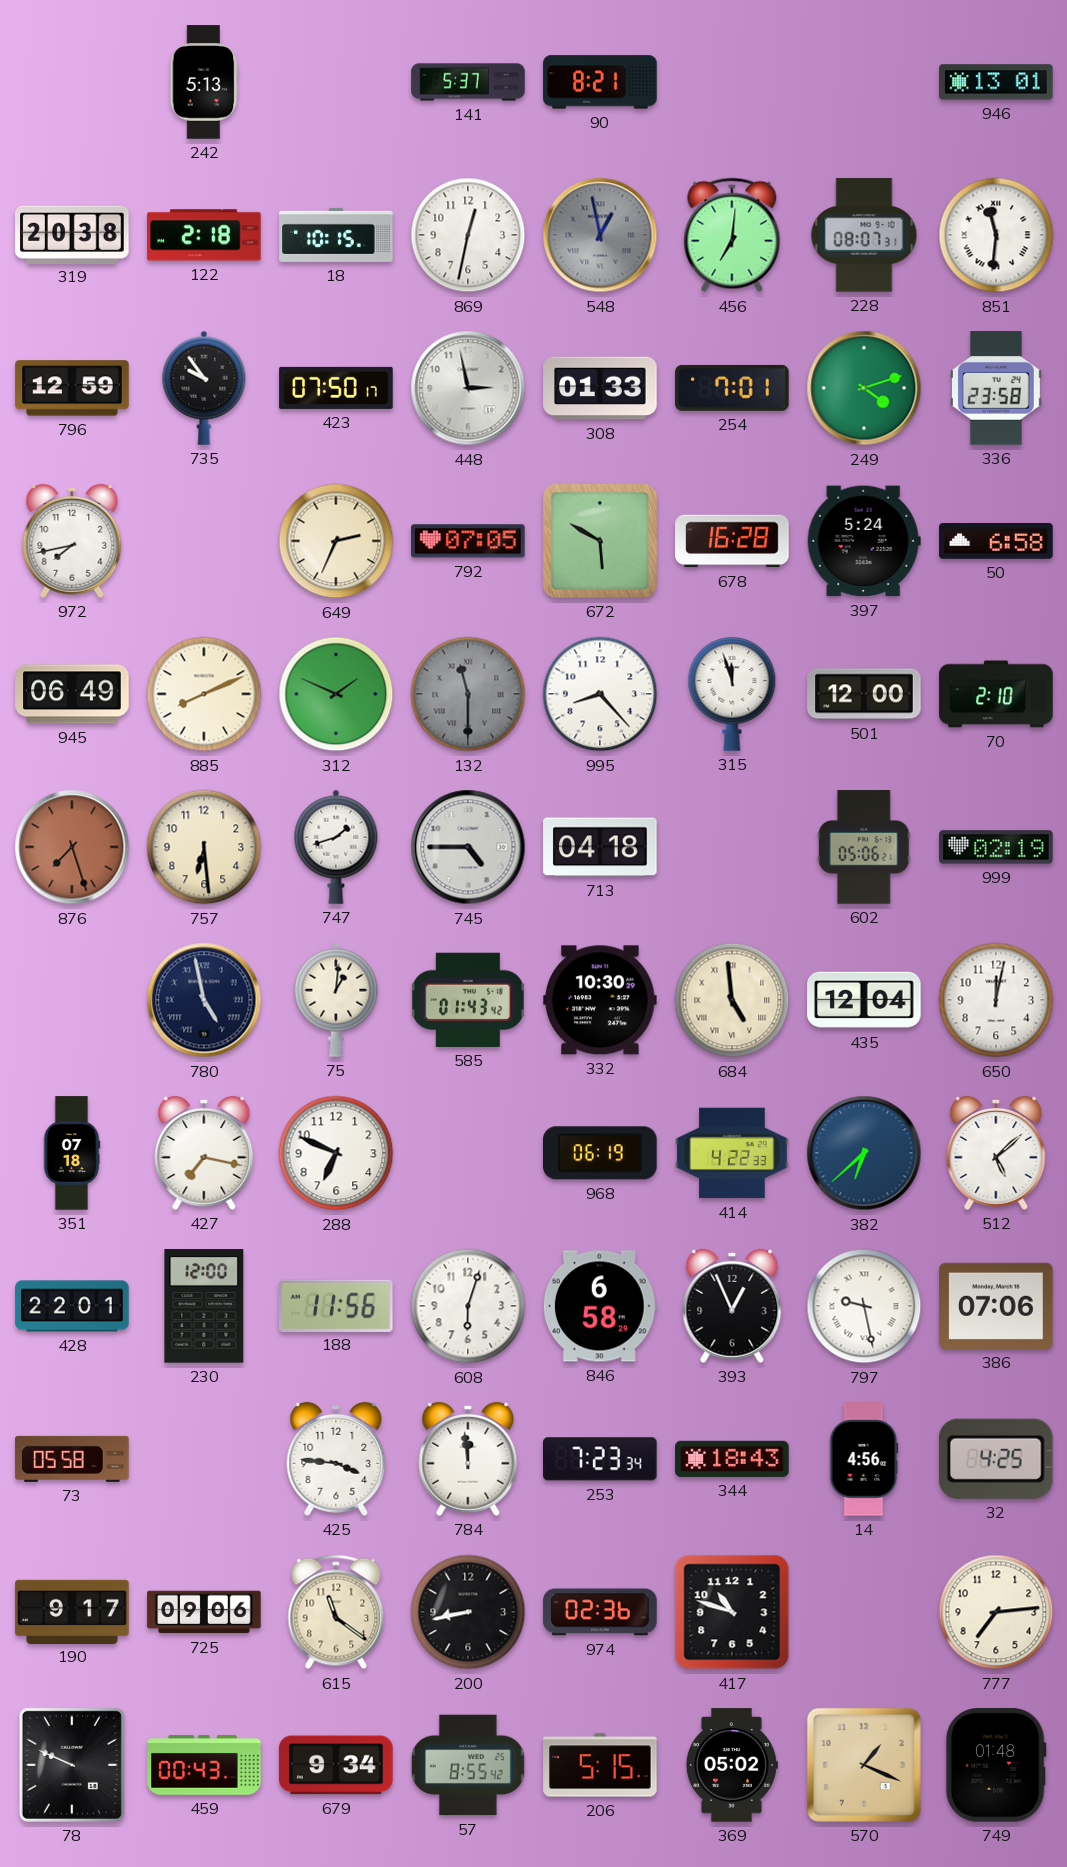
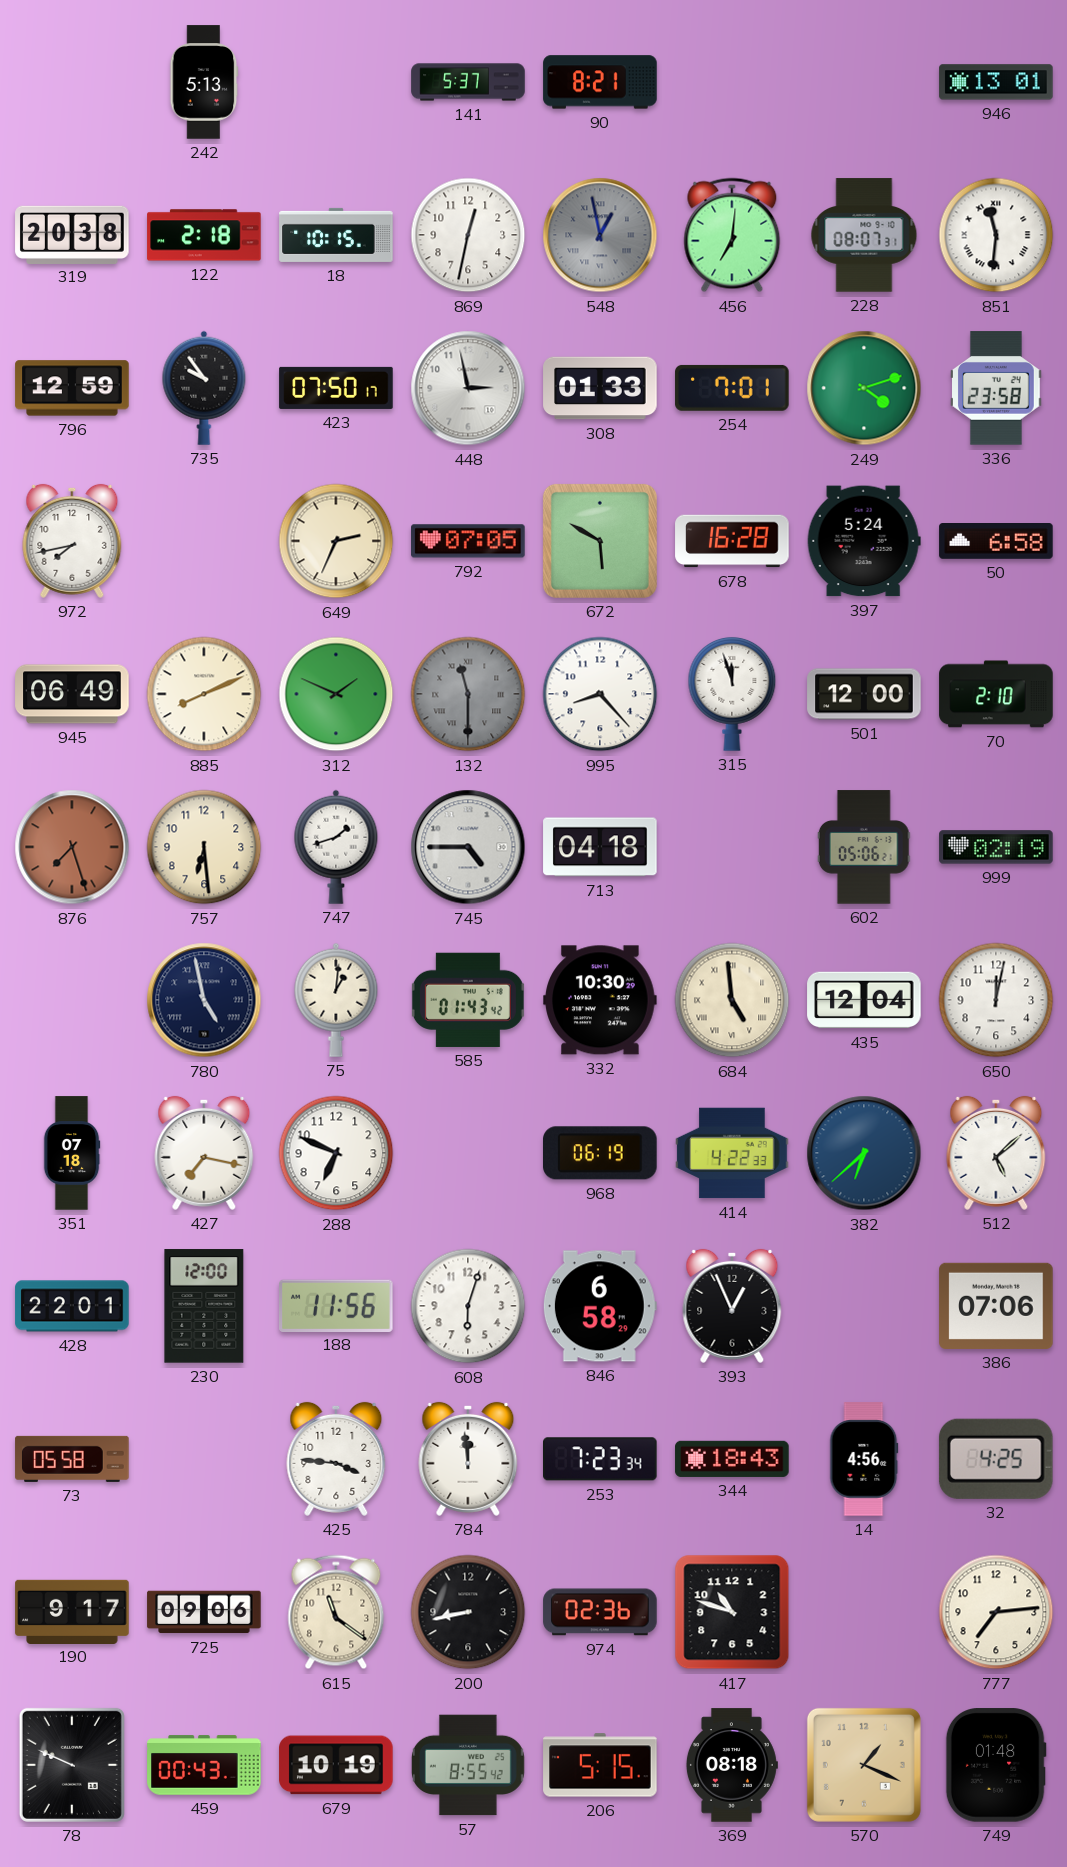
797: 9:28 -> none (864, 1306)
679: 9:34 -> 10:19 (336, 1765)
369: 05:02 -> 08:18 (731, 1765)
